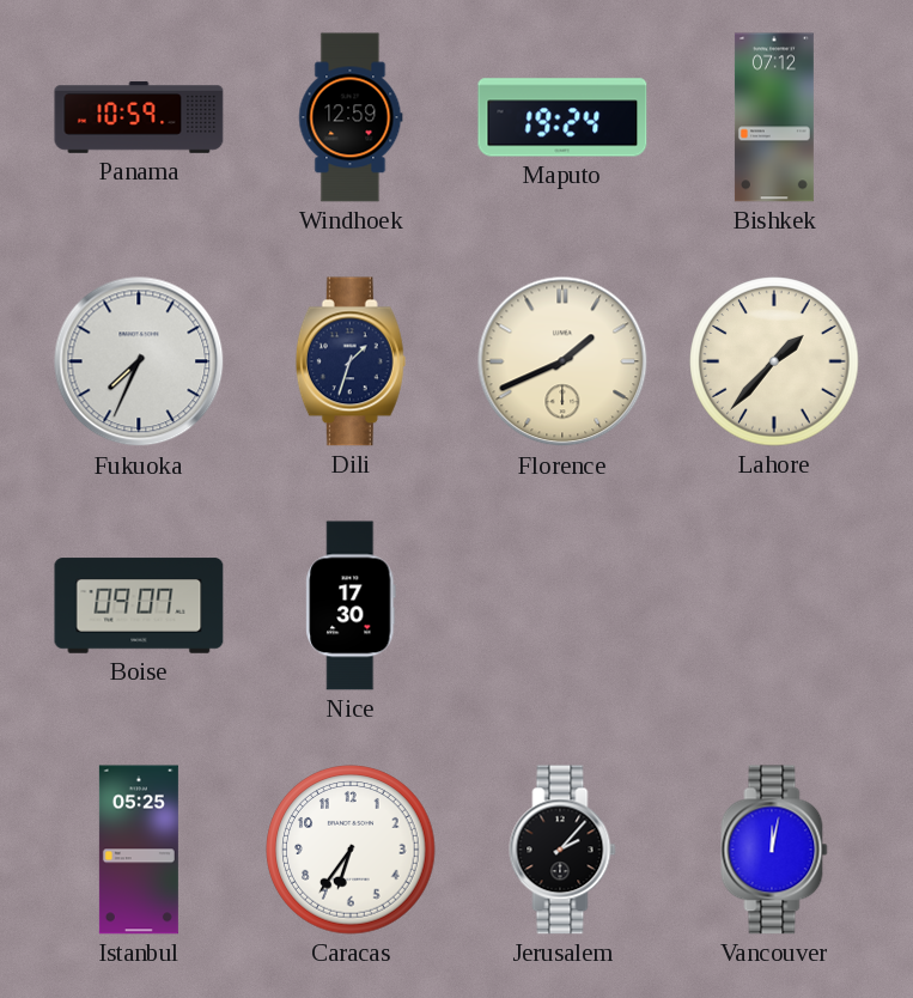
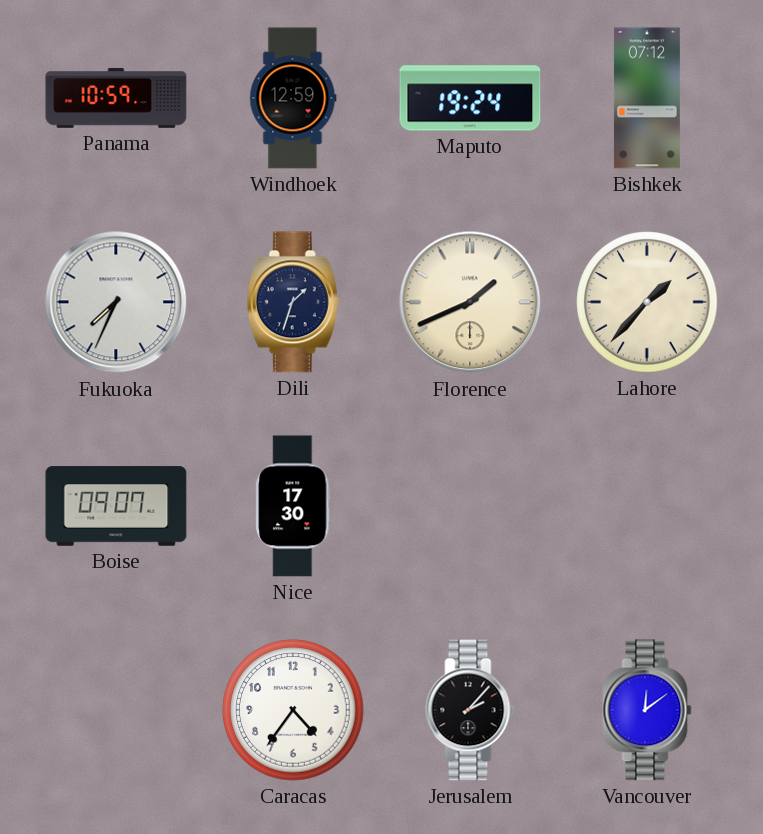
Istanbul: 05:25 -> none (139, 850)
Caracas: 6:36 -> 4:36 (293, 710)
Vancouver: 12:02 -> 12:09 (647, 710)
